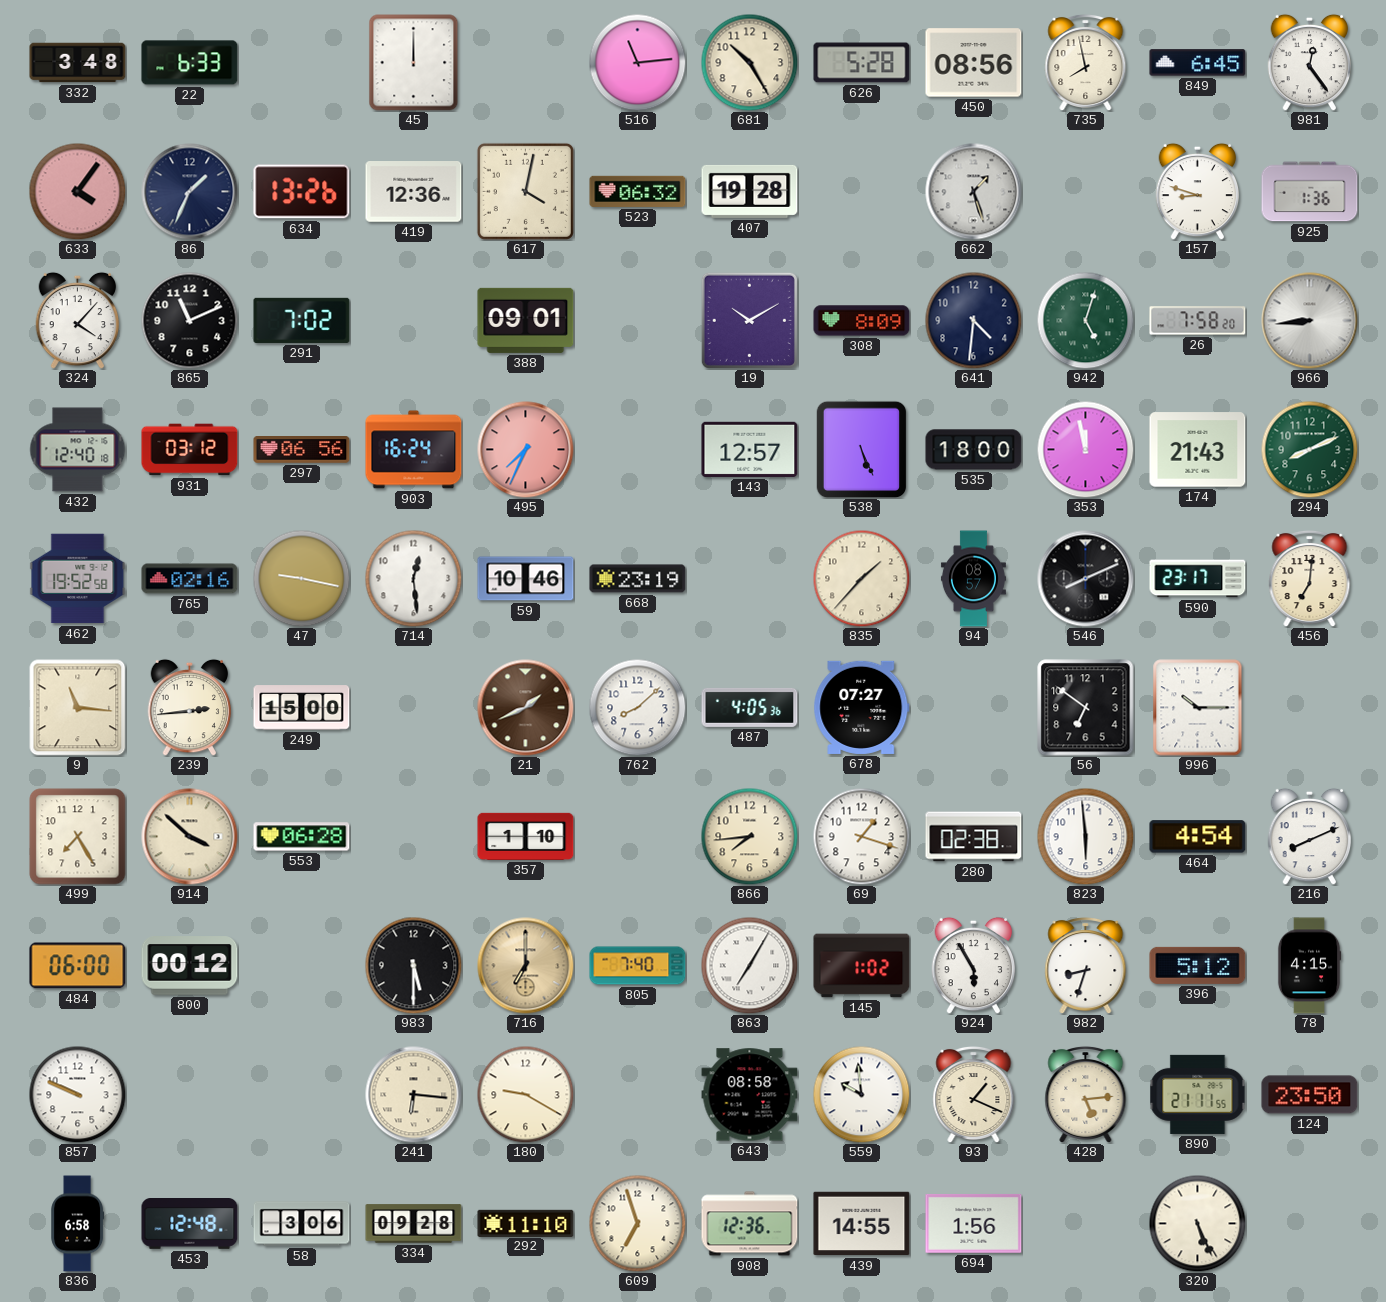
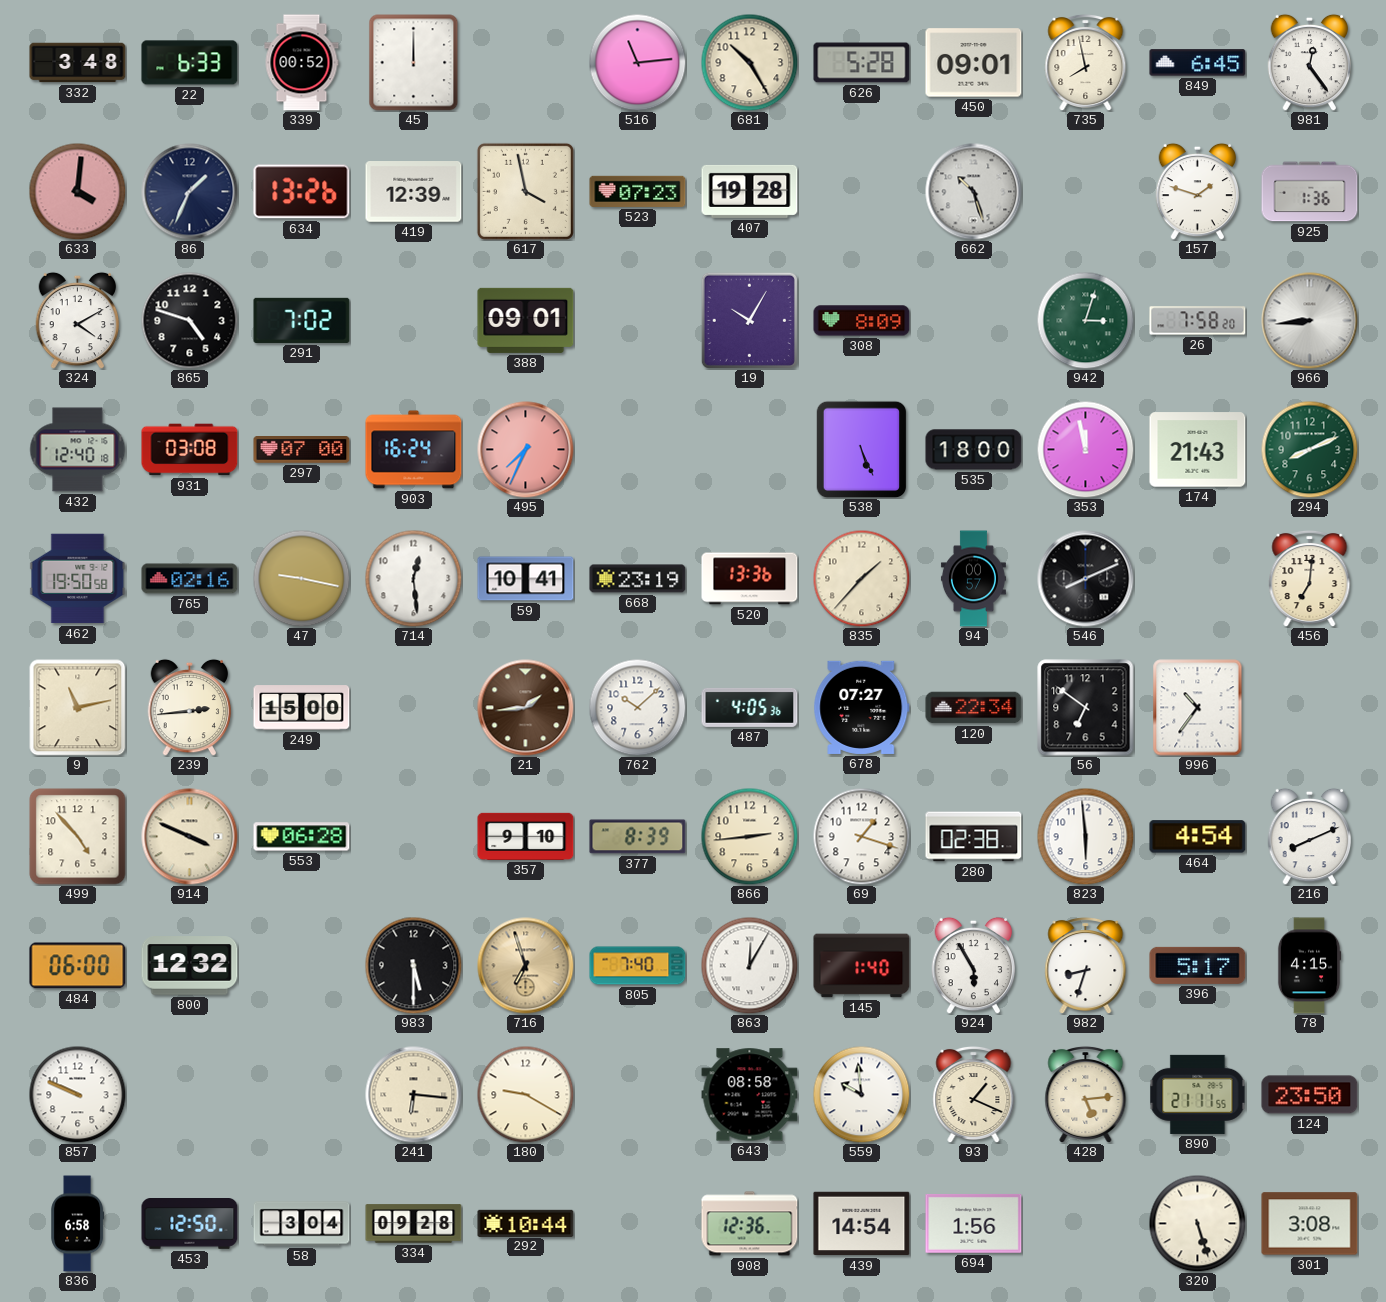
339: none -> 00:52 (302, 63)
450: 08:56 -> 09:01 (974, 63)
633: 4:06 -> 4:01 (77, 191)
419: 12:36 -> 12:39 (414, 192)
617: 4:02 -> 3:58 (525, 191)
523: 06:32 -> 07:23 (638, 191)
662: 1:27 -> 10:27 (974, 192)
157: 8:48 -> 1:48 (1198, 191)
324: 4:07 -> 4:10 (78, 320)
865: 11:11 -> 4:48 (189, 320)
19: 10:10 -> 10:05 (749, 320)
641: 4:31 -> none (973, 320)
942: 5:03 -> 3:03 (1085, 320)
931: 03:12 -> 03:08 (190, 450)
297: 06:56 -> 07:00 (302, 450)
143: 12:57 -> none (750, 449)
462: 19:52 -> 19:50 (78, 579)
59: 10:46 -> 10:41 (526, 579)
520: none -> 13:36 (750, 579)
94: 08:57 -> 00:57 (973, 579)
590: 23:17 -> none (1198, 579)
9: 11:16 -> 11:13 (78, 708)
21: 1:41 -> 1:44 (526, 708)
762: 8:08 -> 10:08 (637, 707)
120: none -> 22:34 (974, 708)
996: 10:15 -> 10:36 (1198, 708)
499: 7:25 -> 4:53 (78, 837)
914: 3:52 -> 3:49 (190, 837)
357: 1:10 -> 9:10 (526, 836)
377: none -> 8:39 (638, 837)
866: 7:44 -> 2:44 (749, 836)
800: 00:12 -> 12:32 (190, 966)
716: 7:00 -> 6:57 (526, 966)
863: 7:05 -> 12:05 (749, 965)
145: 1:02 -> 1:40 (862, 966)
396: 5:12 -> 5:17 (1198, 965)
453: 12:48 -> 12:50 (190, 1224)
58: 3:06 -> 3:04 (302, 1224)
292: 11:10 -> 10:44 (526, 1223)
609: 6:57 -> none (637, 1223)
439: 14:55 -> 14:54 (862, 1224)
320: 5:26 -> 5:27 (1197, 1223)
301: none -> 3:08 (1310, 1224)
